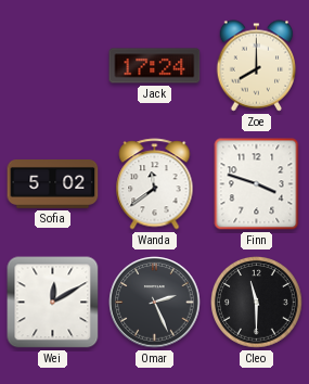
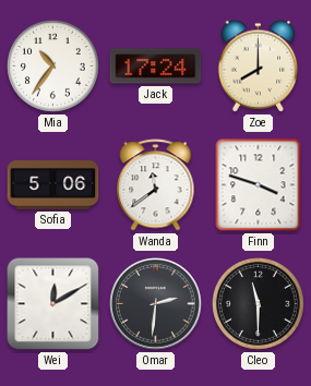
Mia: none -> 10:36 (53, 67)
Sofia: 5:02 -> 5:06 (53, 185)
Omar: 2:26 -> 2:31 (156, 304)
